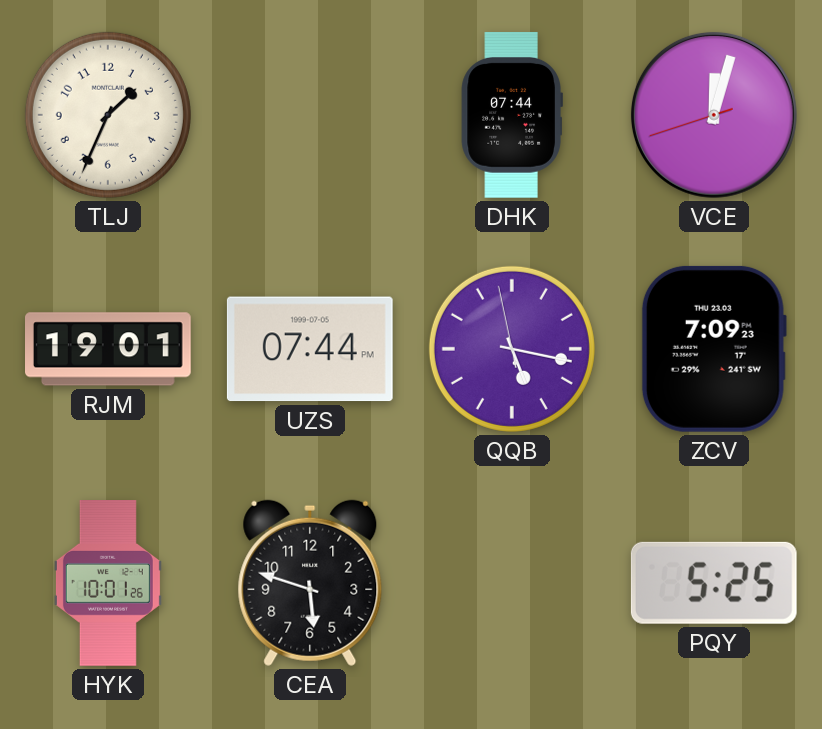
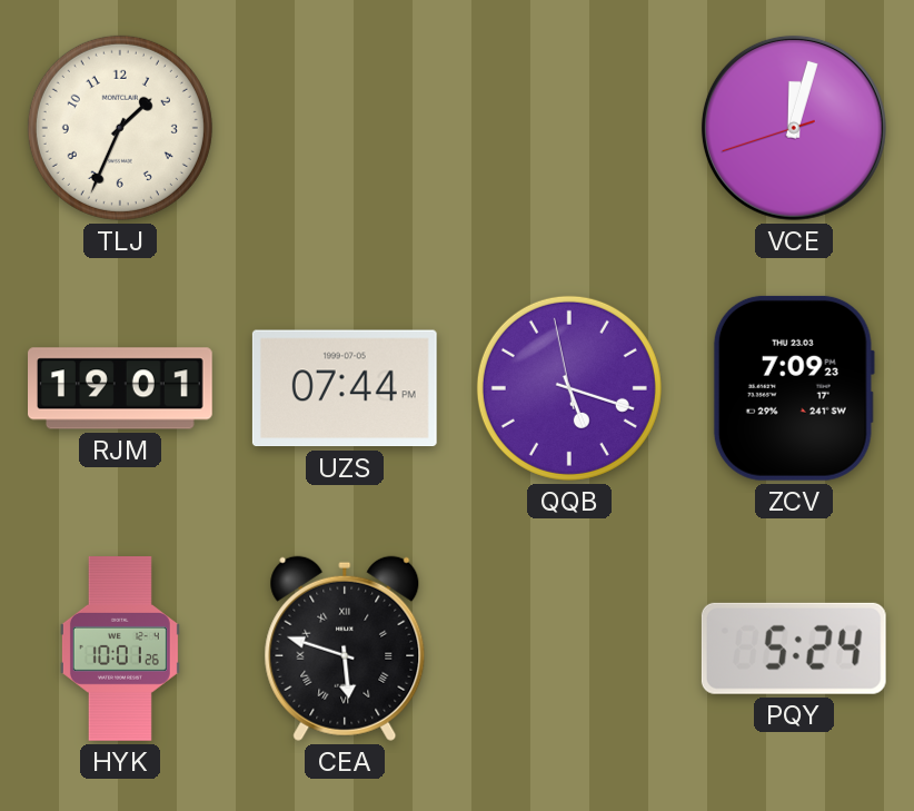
DHK: 07:44 -> none (512, 115)
QQB: 5:16 -> 5:17 (569, 388)
CEA numerals: Arabic -> Roman (345, 649)
PQY: 5:25 -> 5:24 (794, 649)
